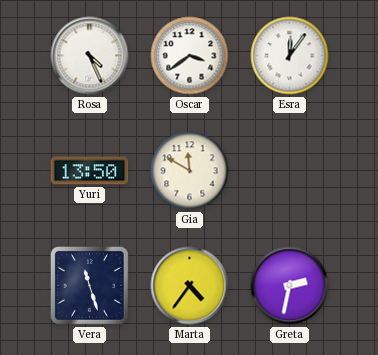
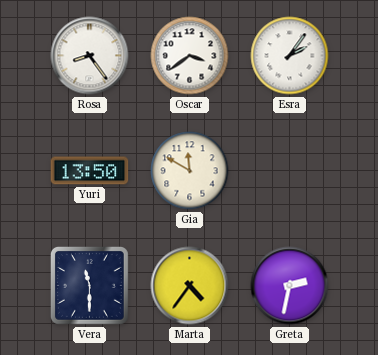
Rosa: 4:26 -> 8:24 (90, 56)
Esra: 12:06 -> 2:06 (290, 56)
Vera: 11:27 -> 11:30 (90, 286)
